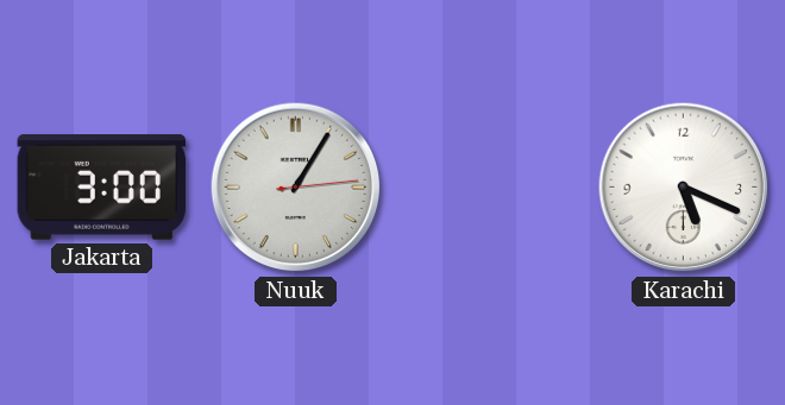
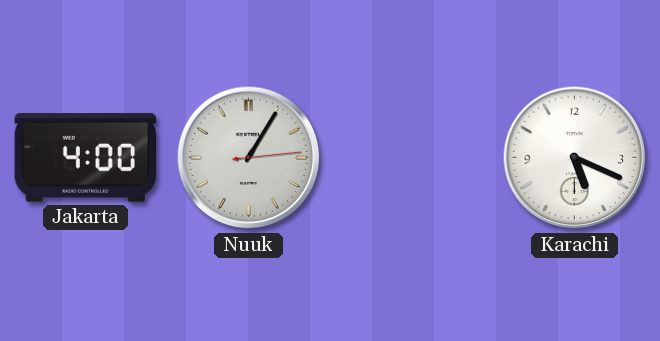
Jakarta: 3:00 -> 4:00 (86, 158)
